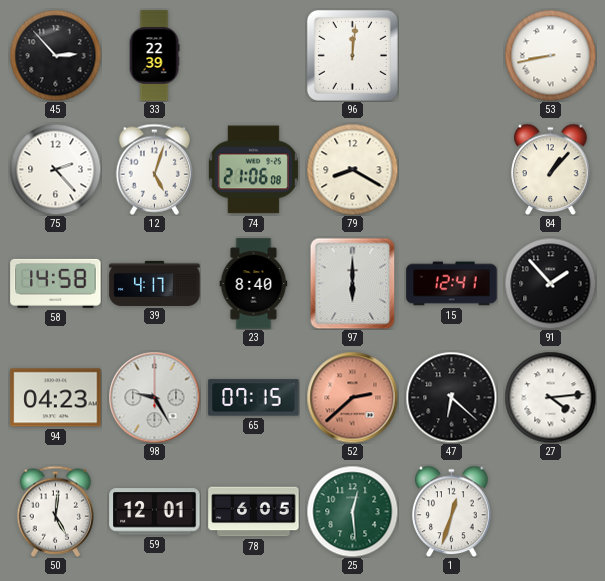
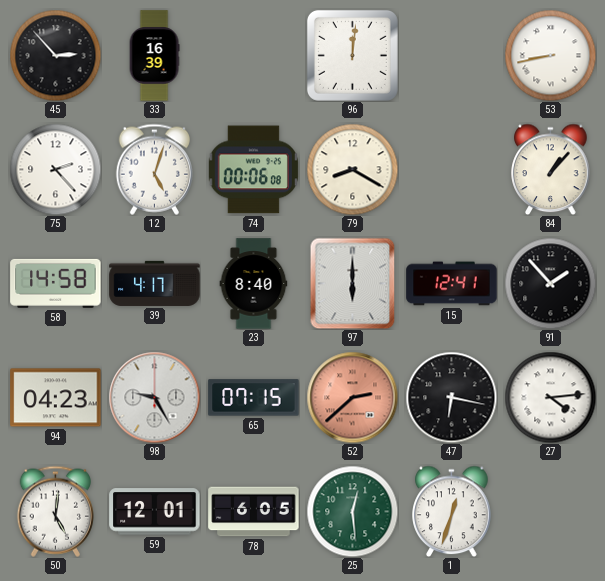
33: 22:39 -> 16:39 (154, 56)
74: 21:06 -> 00:06 (253, 170)
47: 6:22 -> 6:17 (451, 397)
